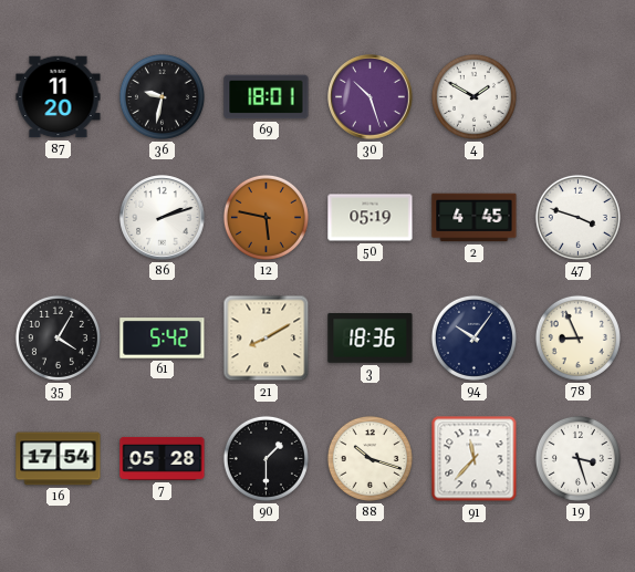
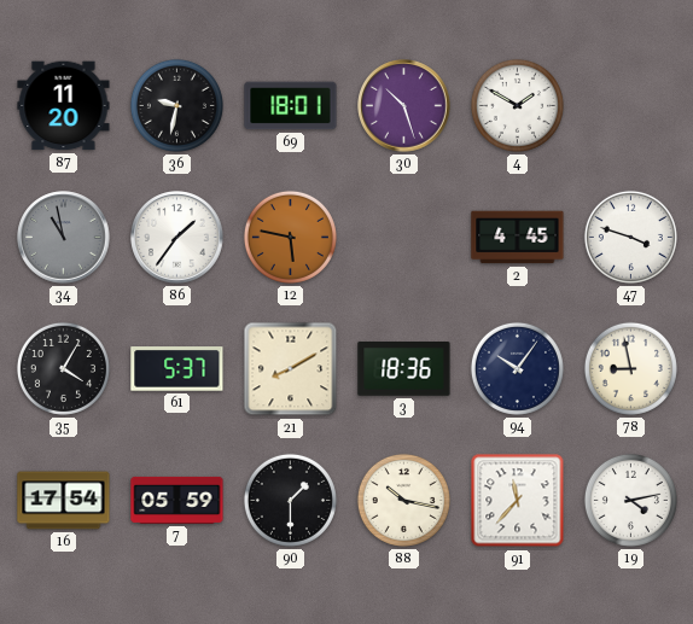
34: none -> 10:58 (64, 238)
86: 2:12 -> 1:36 (177, 238)
50: 05:19 -> none (371, 218)
61: 5:42 -> 5:37 (177, 369)
78: 8:56 -> 8:58 (630, 368)
7: 05:28 -> 05:59 (177, 500)
88: 10:18 -> 10:17 (403, 500)
19: 3:27 -> 4:13 (630, 500)
